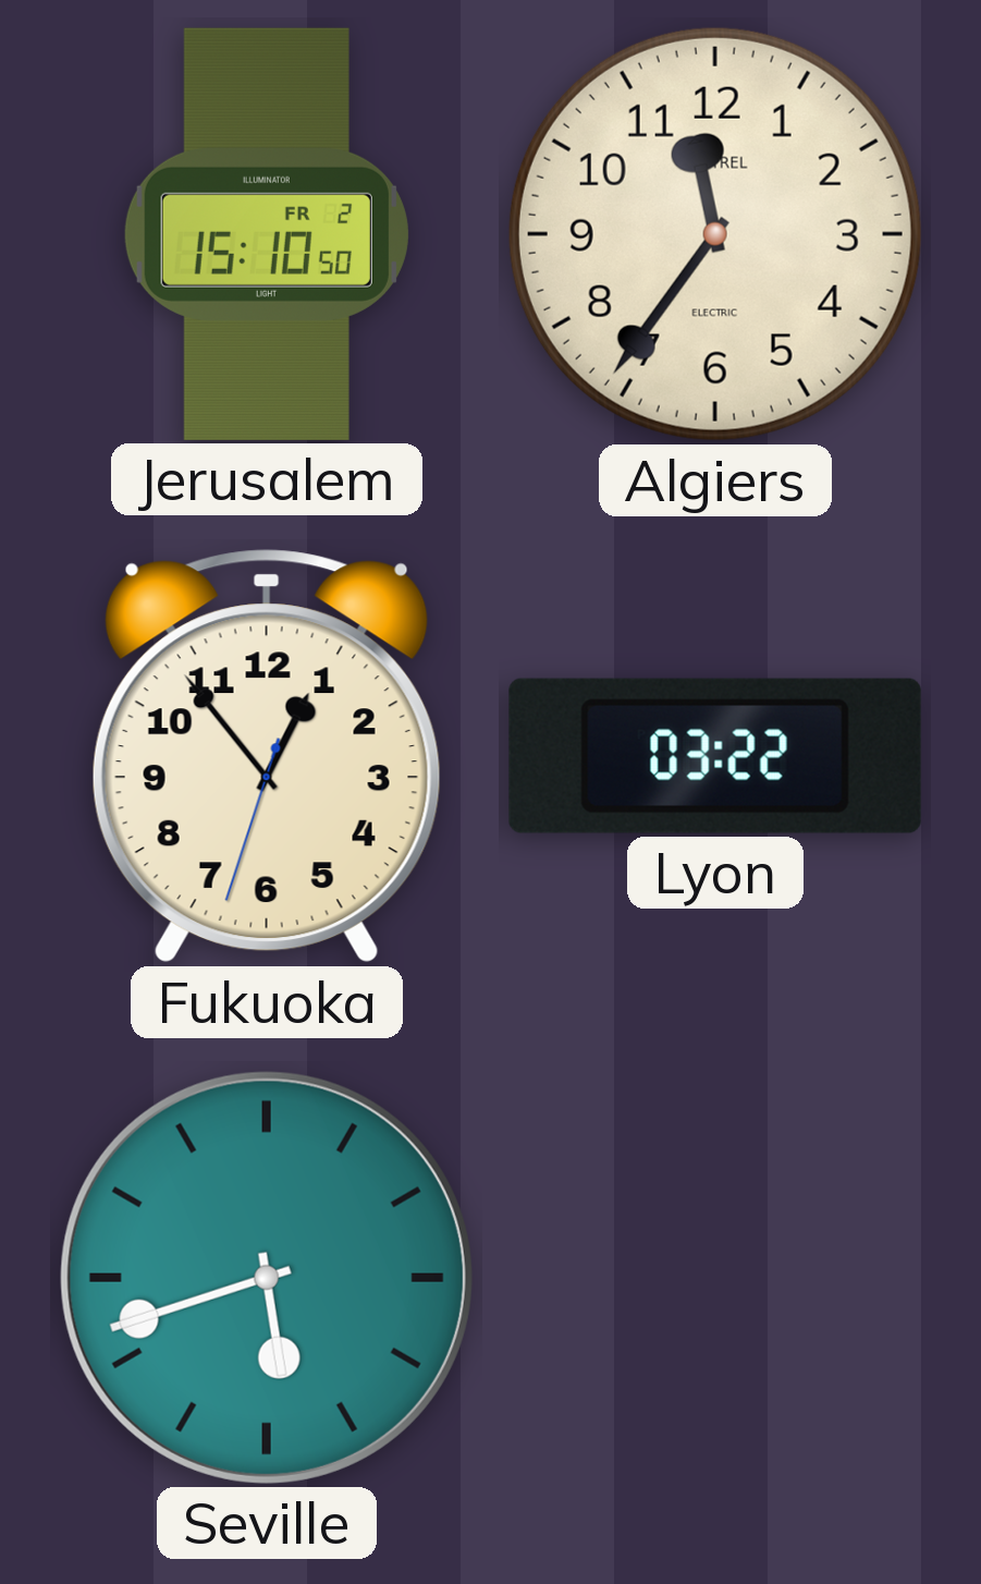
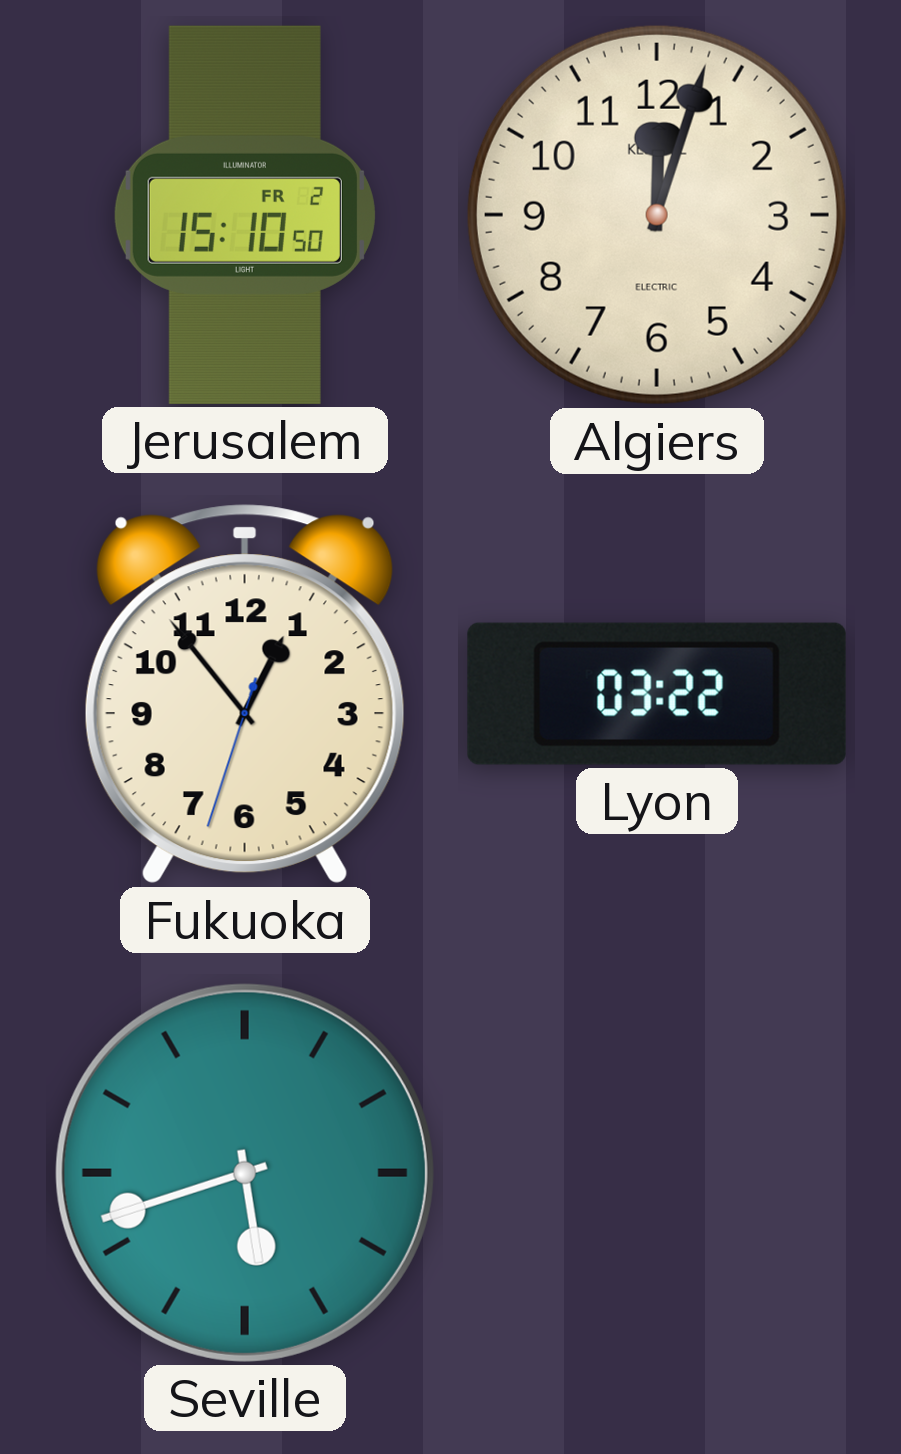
Algiers: 11:36 -> 12:03 (657, 215)
